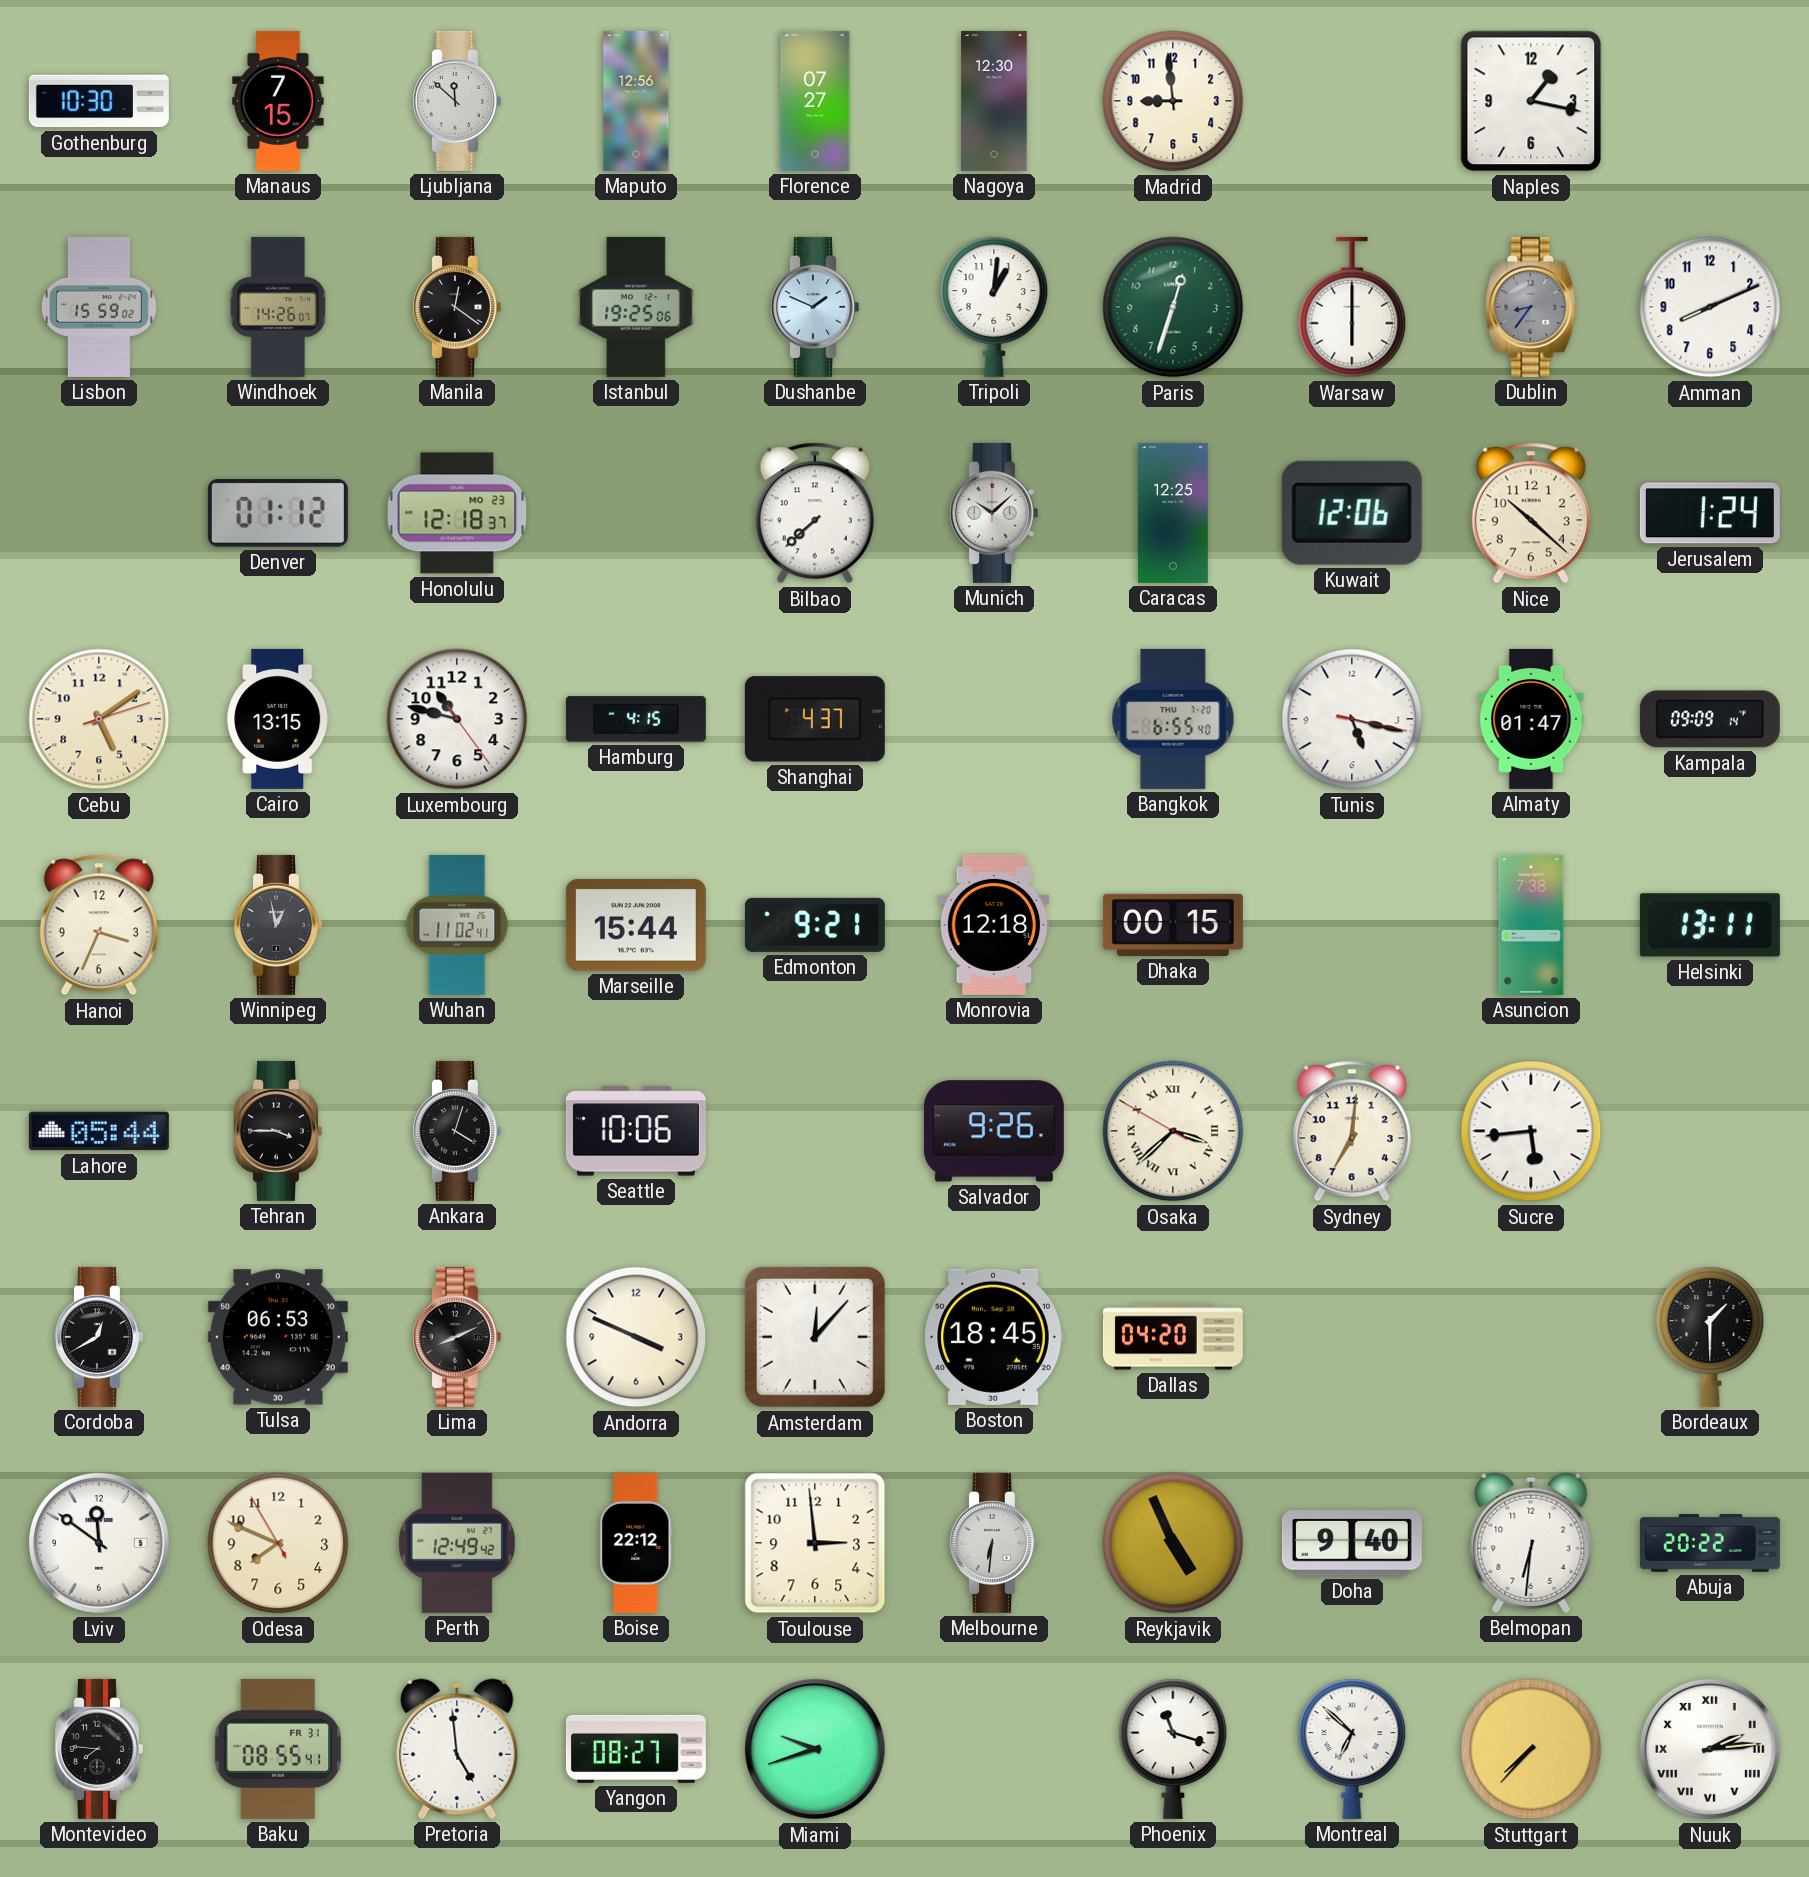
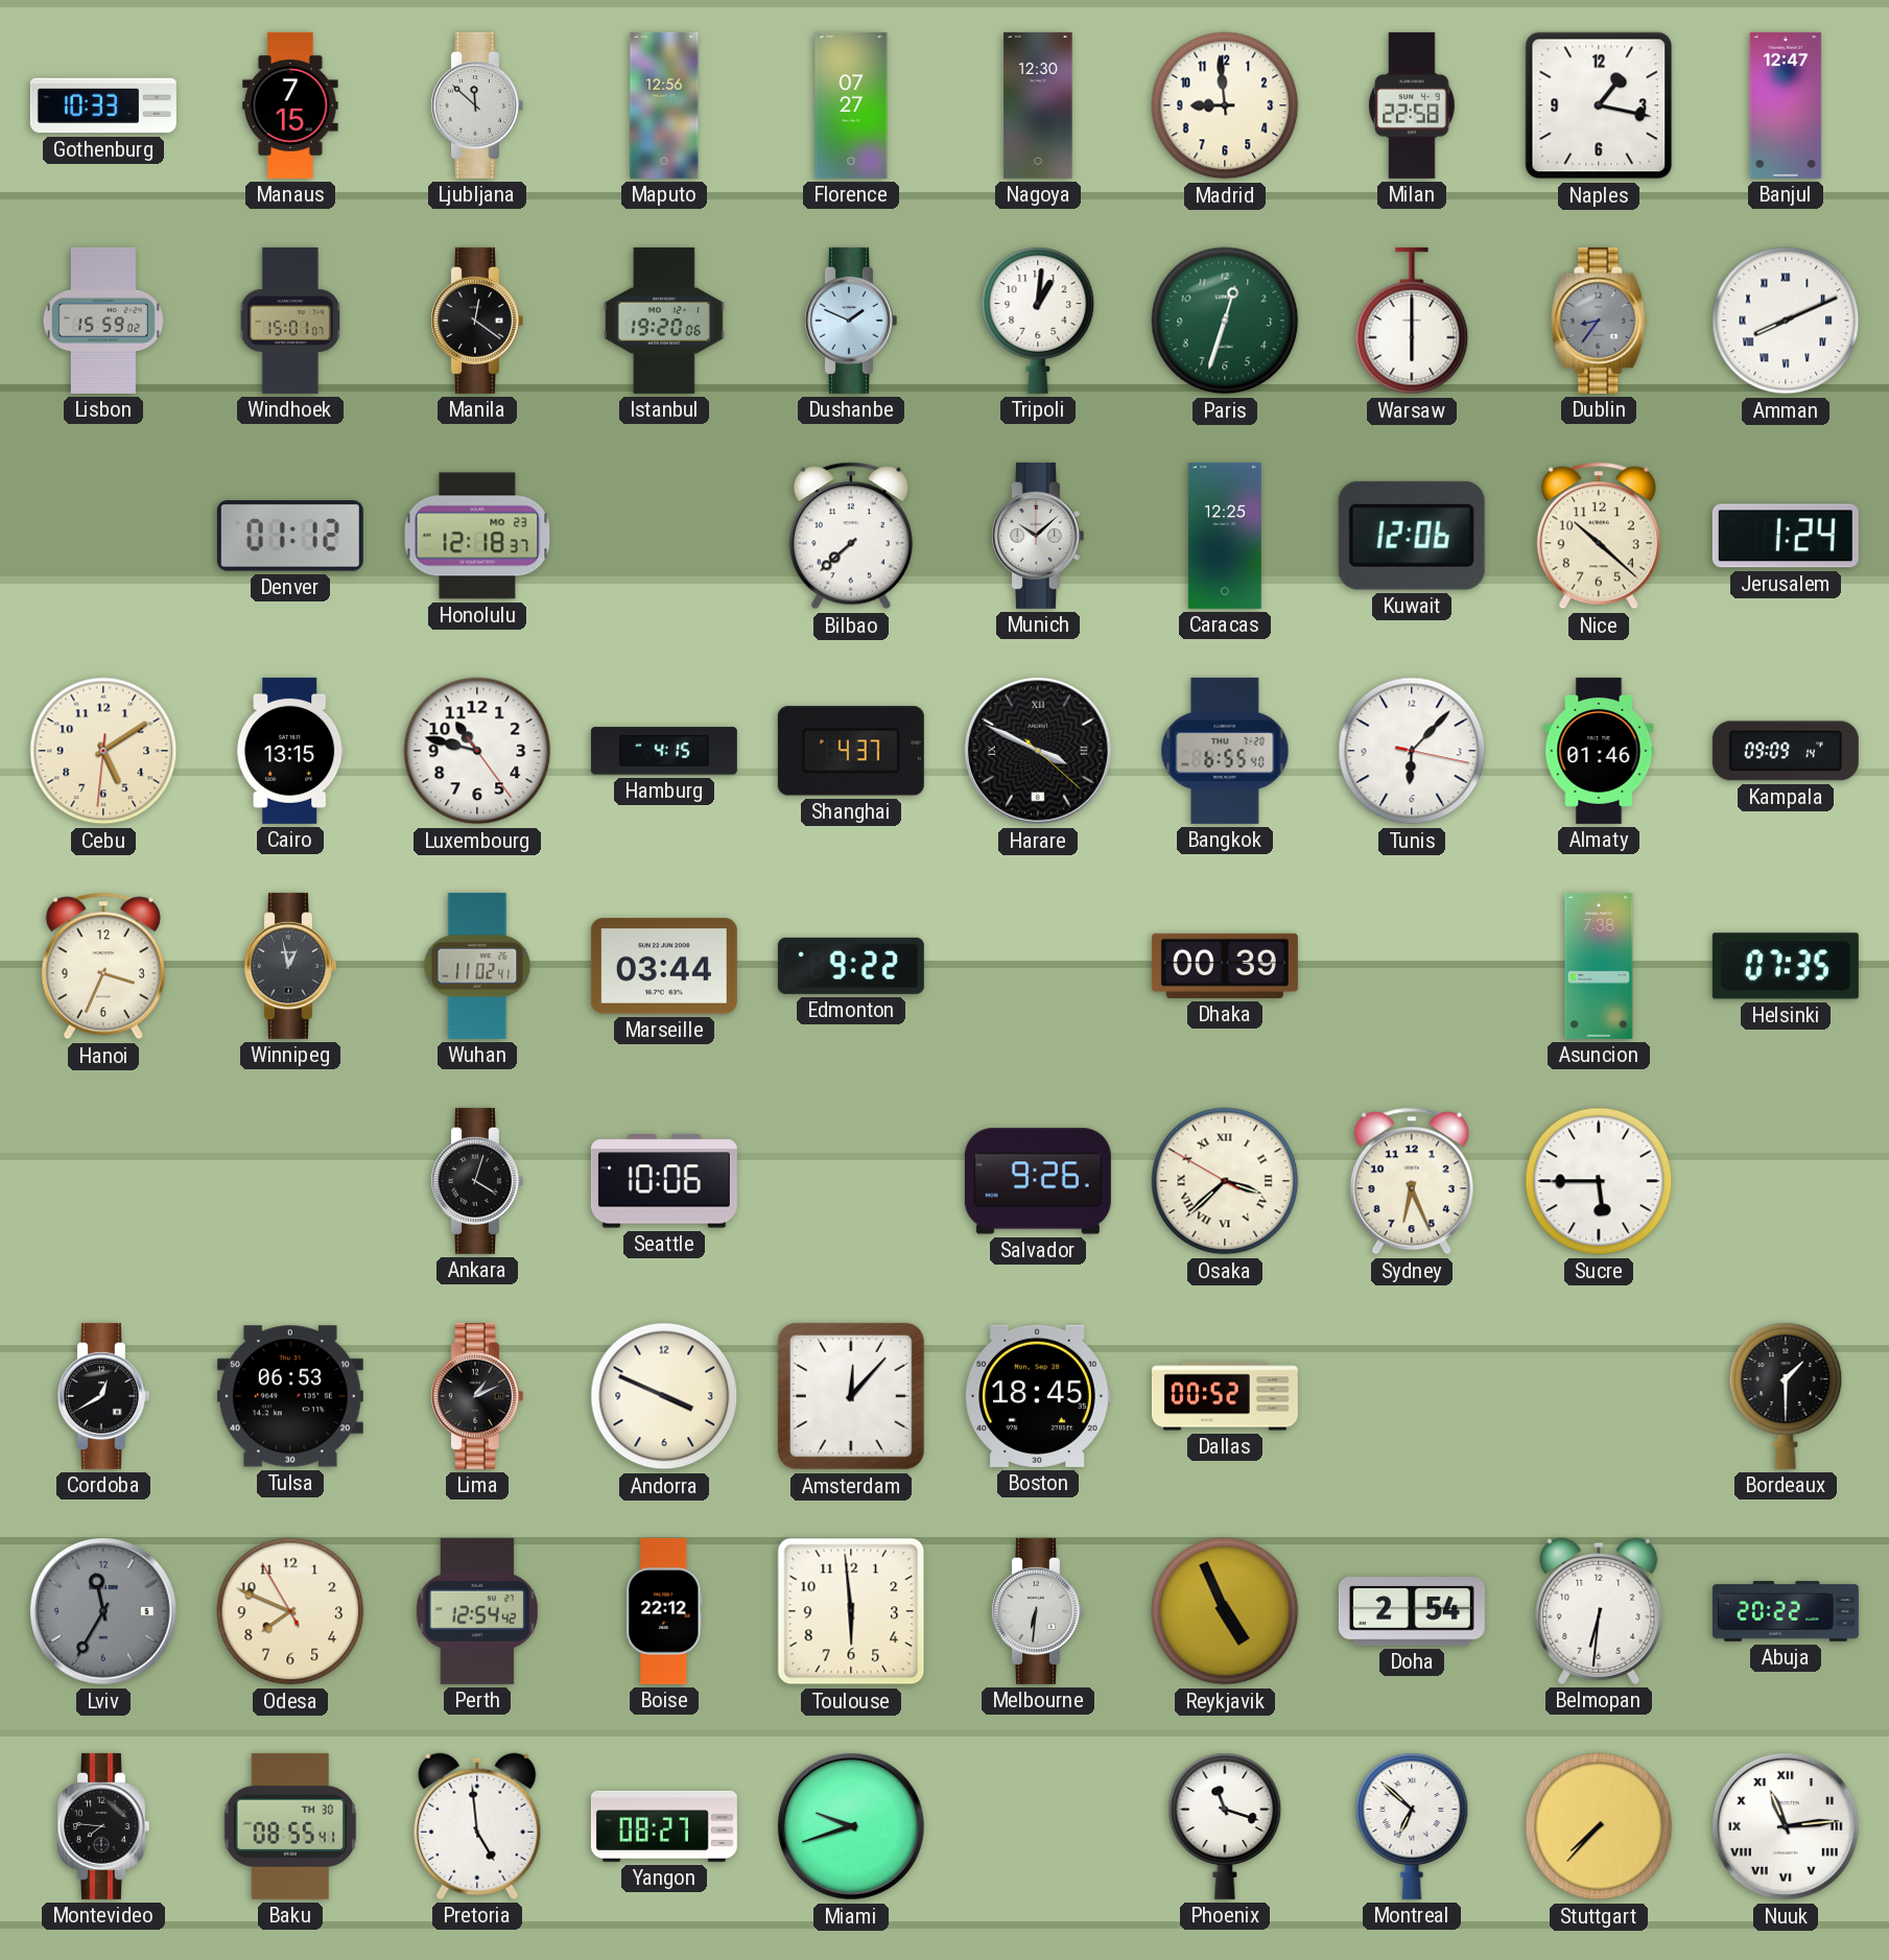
Gothenburg: 10:30 -> 10:33 (103, 105)
Milan: none -> 22:58 (1412, 105)
Banjul: none -> 12:47 (1786, 105)
Windhoek: 14:26 -> 15:01 (290, 321)
Istanbul: 19:25 -> 19:20 (664, 321)
Amman numerals: Arabic -> Roman (1786, 321)
Cebu: 5:09:12 -> 5:09:31 (103, 751)
Harare: none -> 3:49 (1038, 751)
Tunis: 5:17 -> 6:07 (1412, 751)
Almaty: 01:47 -> 01:46 (1599, 751)
Marseille: 15:44 -> 03:44 (664, 966)
Edmonton: 9:21 -> 9:22 (851, 966)
Monrovia: 12:18 -> none (994, 925)
Dhaka: 00:15 -> 00:39 (1225, 966)
Helsinki: 13:11 -> 07:35 (1786, 966)
Lahore: 05:44 -> none (99, 1131)
Tehran: 3:45 -> none (277, 1131)
Sydney: 7:01 -> 6:26 (1412, 1181)
Sucre: 5:44 -> 5:45 (1599, 1181)
Lima: 8:11 -> 1:11 (476, 1396)
Dallas: 04:20 -> 00:52 (1225, 1396)
Lviv: 11:51 -> 11:35 (103, 1611)
Lviv dial: white -> grey (103, 1611)
Perth: 12:49 -> 12:54 (477, 1611)
Toulouse: 2:59 -> 5:59 (851, 1611)
Doha: 9:40 -> 2:54 (1412, 1611)
Baku date: FR 31 -> TH 30 (290, 1826)
Nuuk: 2:14 -> 11:14 (1786, 1826)
